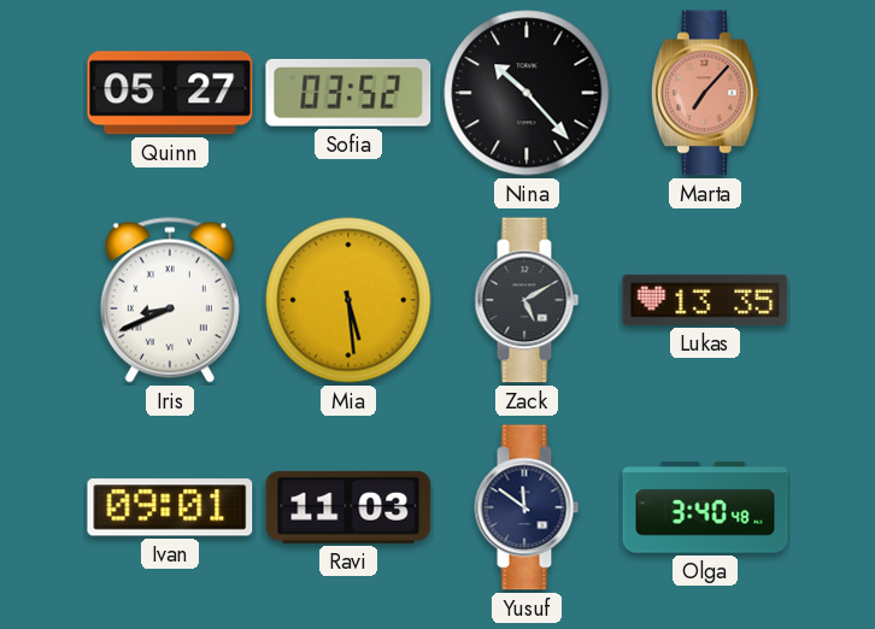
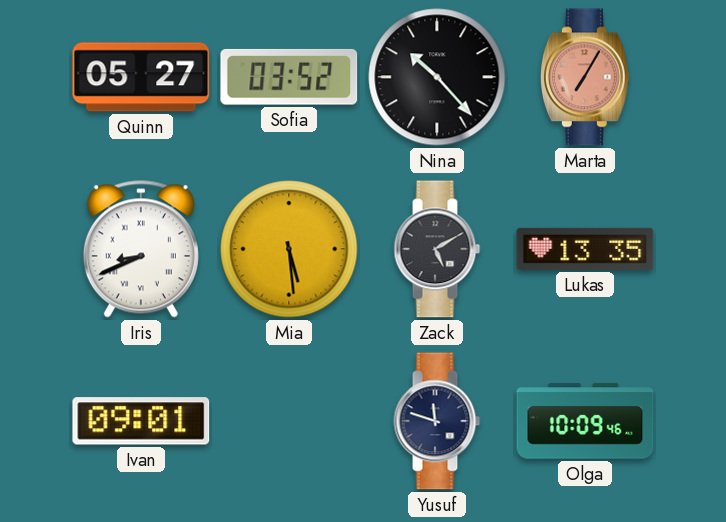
Marta: 7:07 -> 7:05 (585, 77)
Ravi: 11:03 -> none (348, 507)
Yusuf: 11:51 -> 11:48 (437, 421)
Olga: 3:40 -> 10:09 (585, 421)
